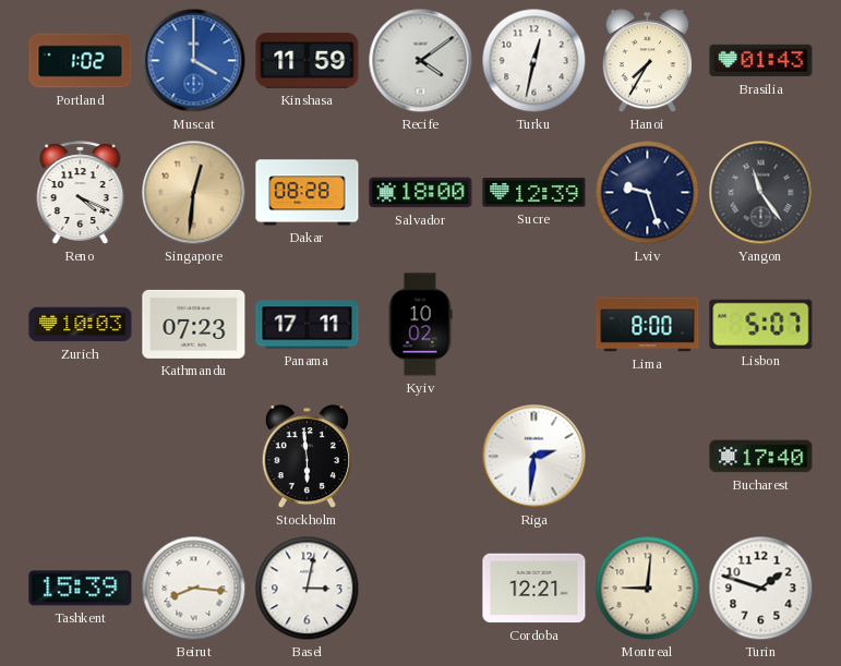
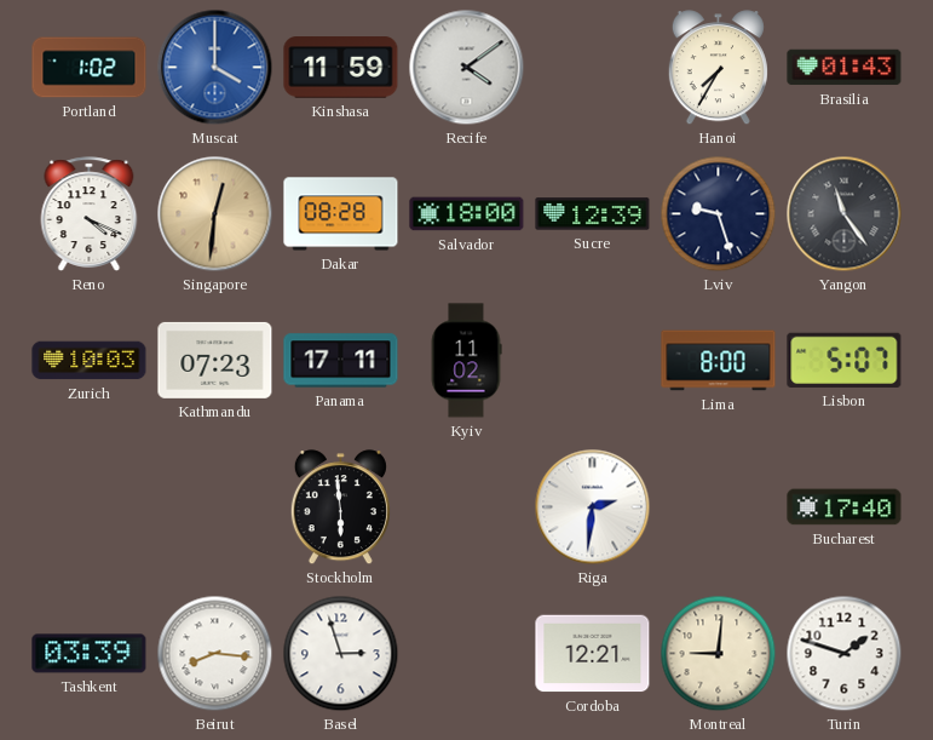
Turku: 12:32 -> none (534, 61)
Kyiv: 10:02 -> 11:02 (466, 361)
Tashkent: 15:39 -> 03:39 (90, 654)
Basel: 3:02 -> 2:57 (341, 654)
